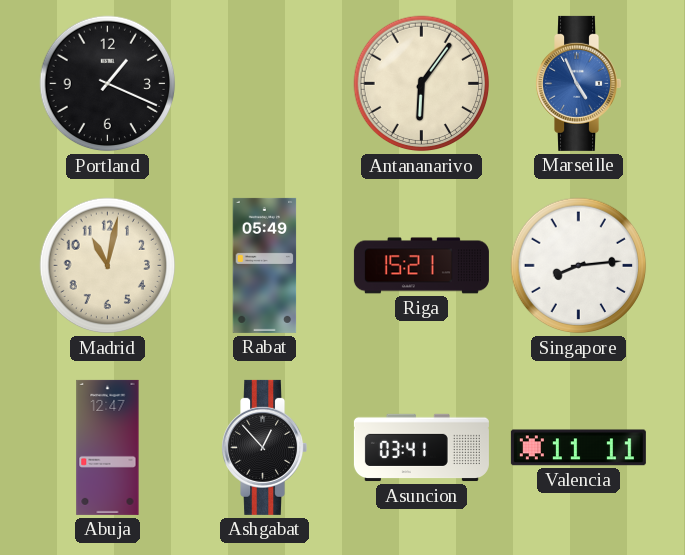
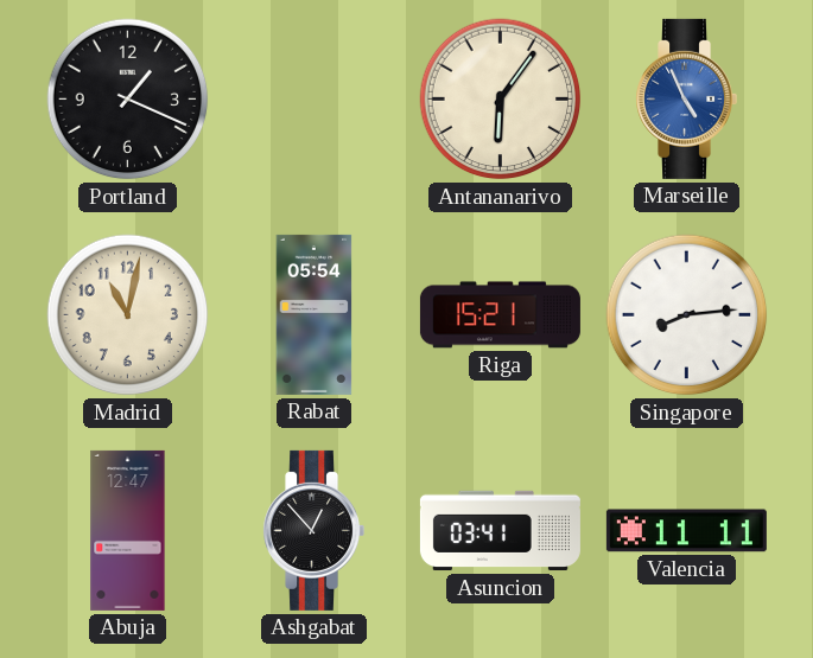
Rabat: 05:49 -> 05:54 (315, 314)
